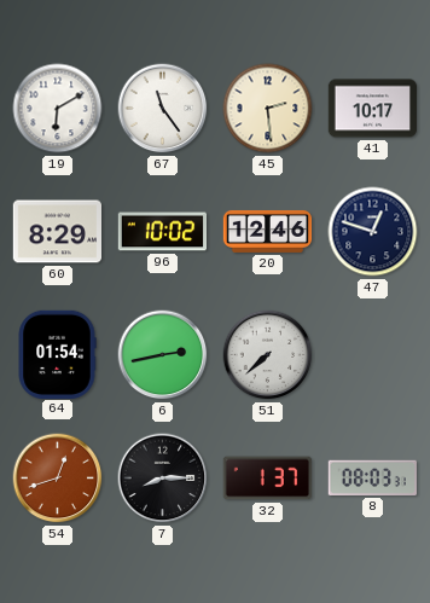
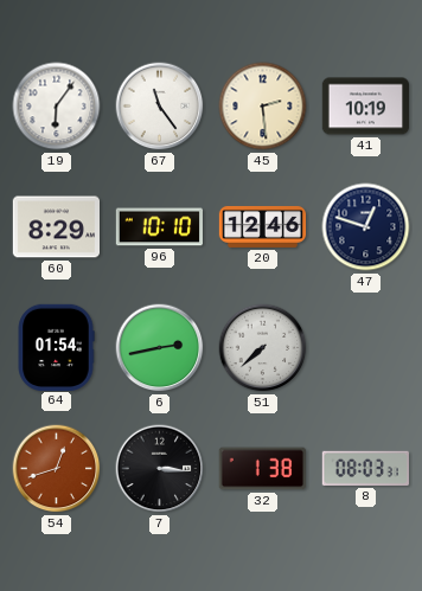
19: 6:10 -> 6:06 (57, 107)
41: 10:17 -> 10:19 (366, 107)
96: 10:02 -> 10:10 (159, 227)
7: 8:15 -> 3:16 (160, 469)
32: 1:37 -> 1:38 (262, 469)
